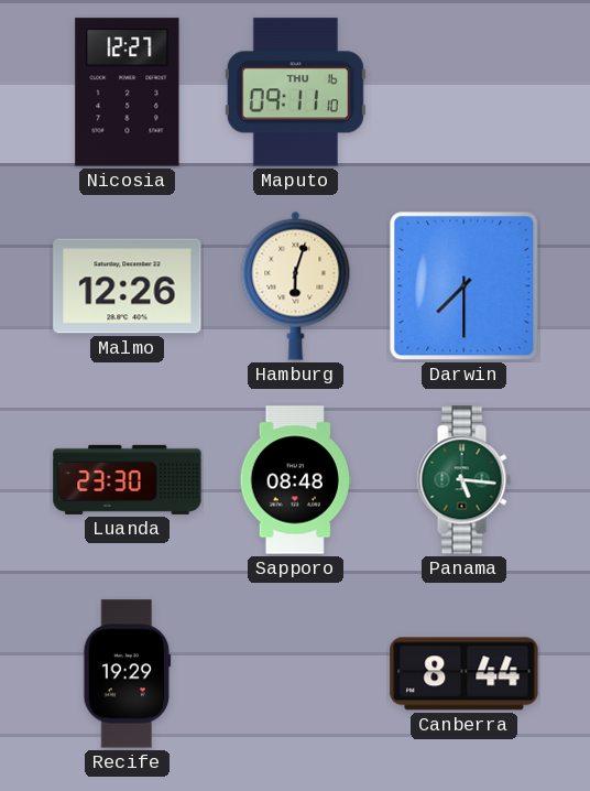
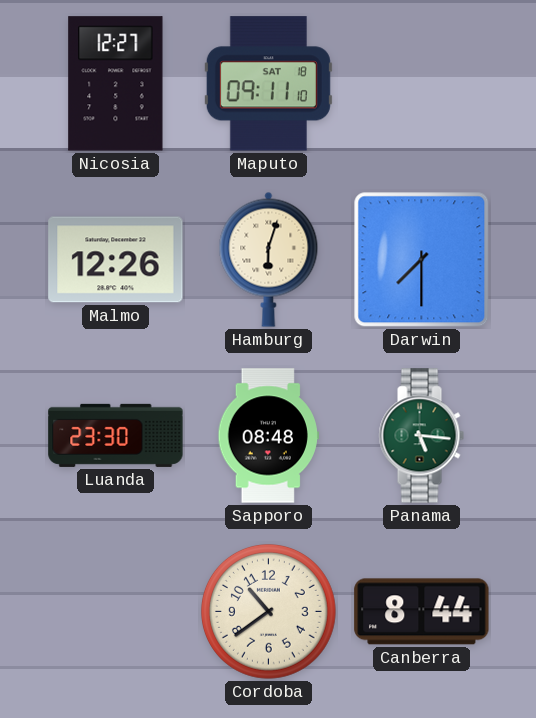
Maputo date: THU 16 -> SAT 18 (268, 84)
Recife: 19:29 -> none (128, 674)
Cordoba: none -> 10:39 (268, 611)
